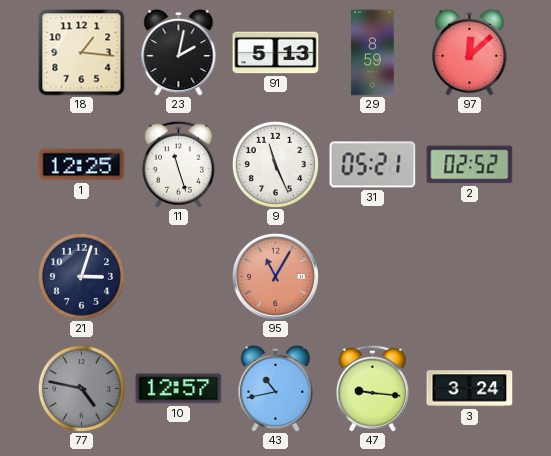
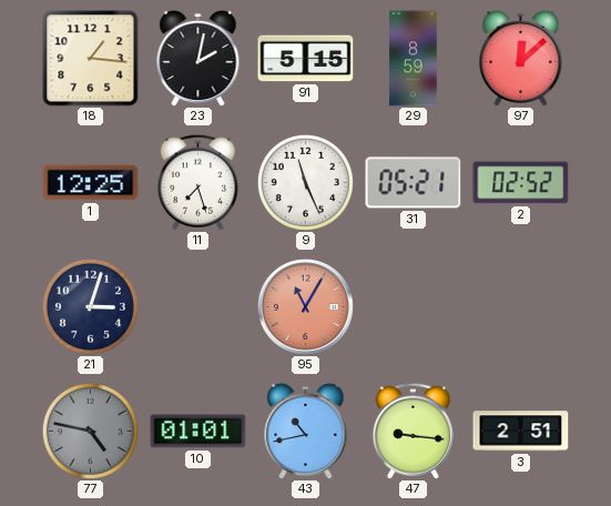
91: 5:13 -> 5:15 (306, 59)
11: 11:27 -> 7:27 (197, 182)
10: 12:57 -> 01:01 (198, 432)
3: 3:24 -> 2:51 (521, 432)
